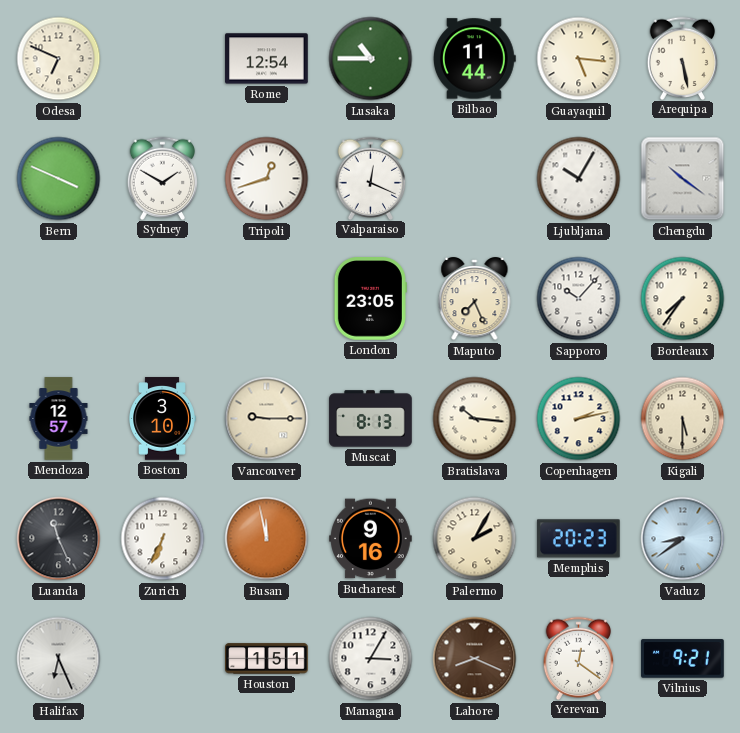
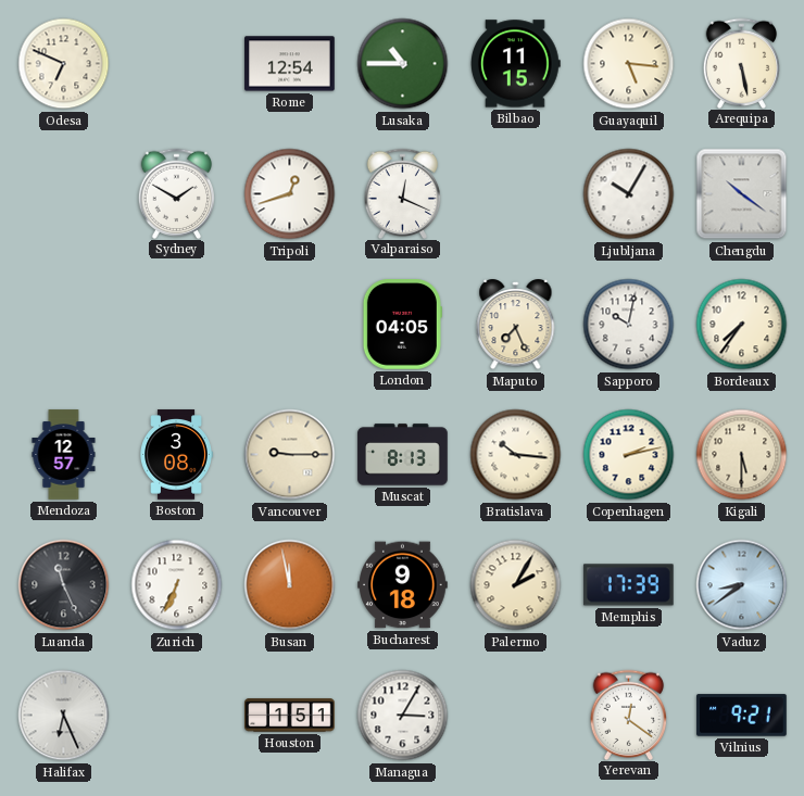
Bilbao: 11:44 -> 11:15 (515, 64)
Bern: 3:49 -> none (59, 179)
London: 23:05 -> 04:05 (402, 325)
Sapporo: 10:07 -> 10:02 (629, 325)
Boston: 3:10 -> 3:08 (176, 455)
Bucharest: 9:16 -> 9:18 (403, 585)
Memphis: 20:23 -> 17:39 (629, 585)
Lahore: 8:19 -> none (475, 659)
